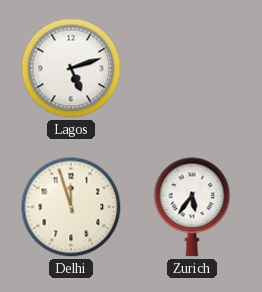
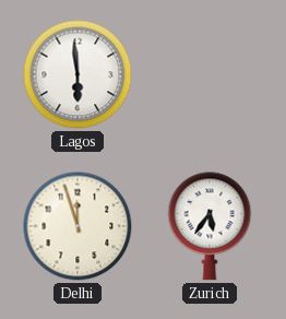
Lagos: 5:12 -> 5:59 (78, 74)
